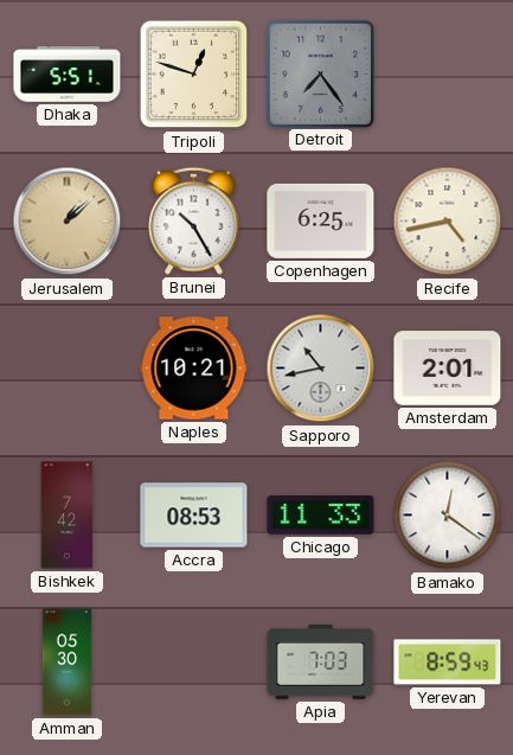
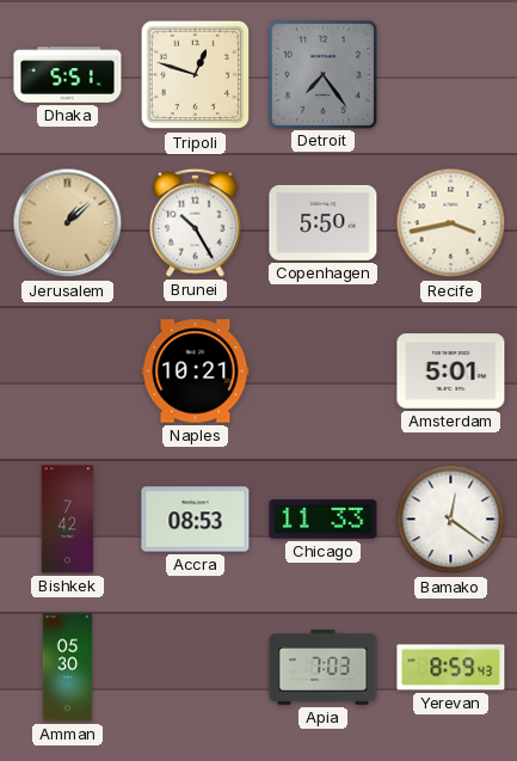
Copenhagen: 6:25 -> 5:50 (324, 222)
Recife: 4:43 -> 3:43 (451, 223)
Sapporo: 10:43 -> none (321, 369)
Amsterdam: 2:01 -> 5:01 (451, 372)
